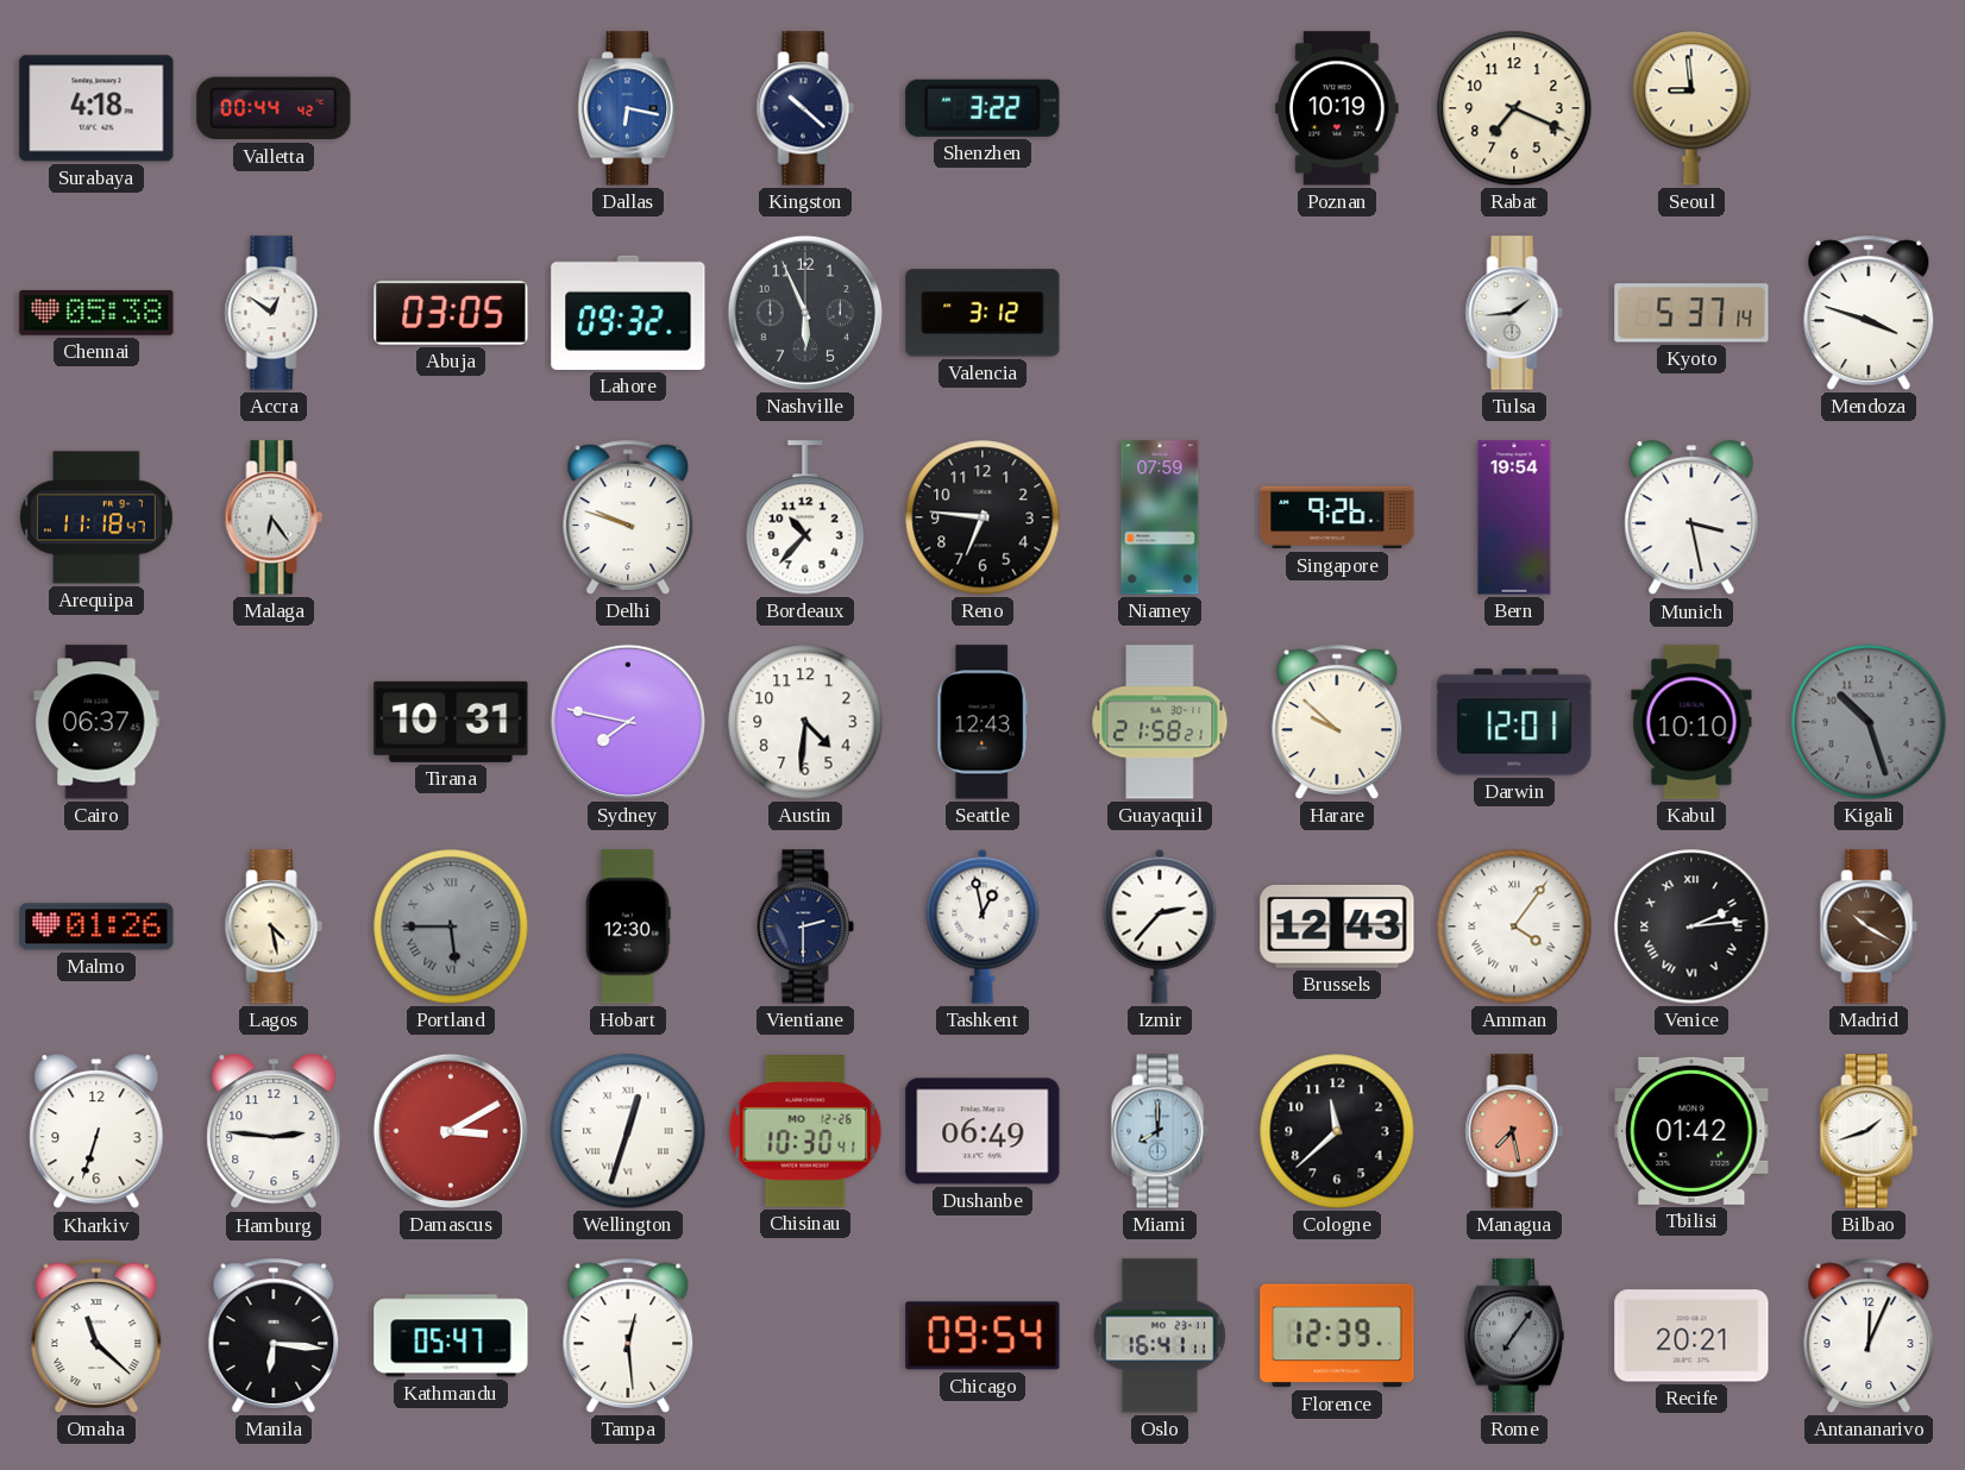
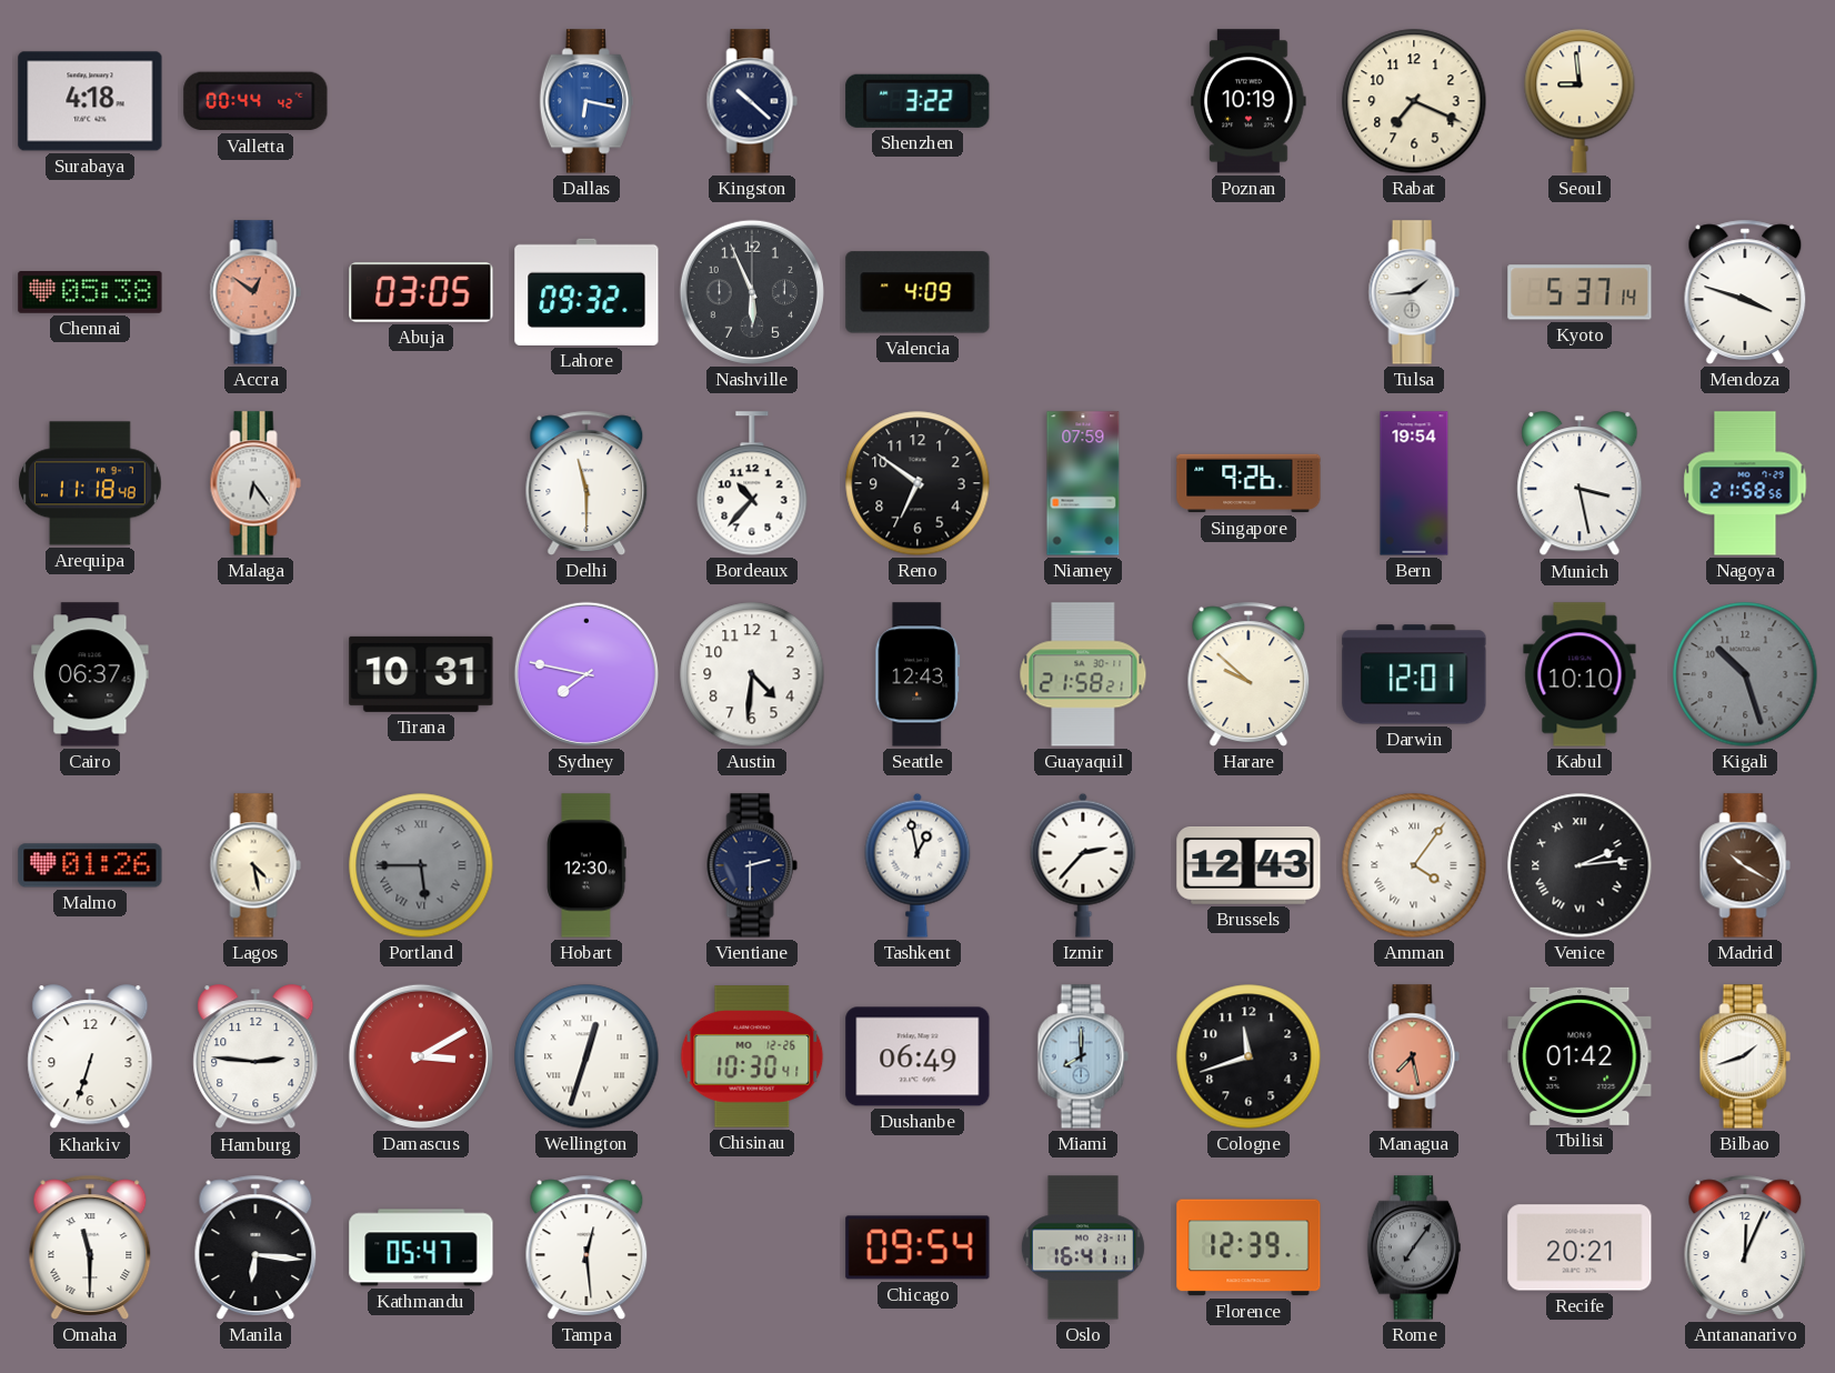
Accra dial: white -> salmon (255, 292)
Valencia: 3:12 -> 4:09 (917, 292)
Arequipa: 11:18:47 -> 11:18:48 (90, 483)
Delhi: 9:48 -> 11:30 (586, 483)
Reno: 6:46 -> 6:51 (917, 483)
Nagoya: none -> 21:58 (1745, 483)
Cologne: 11:38 -> 11:42 (1249, 1056)
Omaha: 11:22 -> 11:30 (90, 1247)
